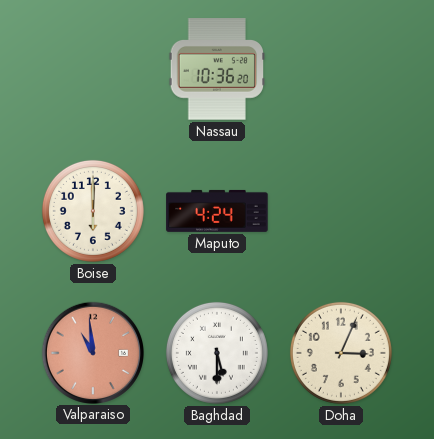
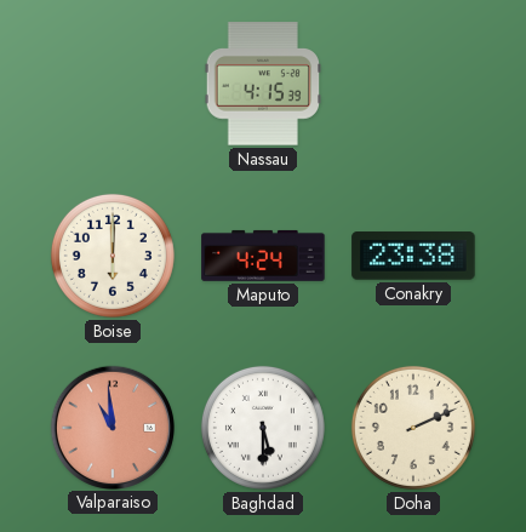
Nassau: 10:36 -> 4:15 (262, 84)
Conakry: none -> 23:38 (413, 256)
Doha: 3:04 -> 2:11 (413, 428)
